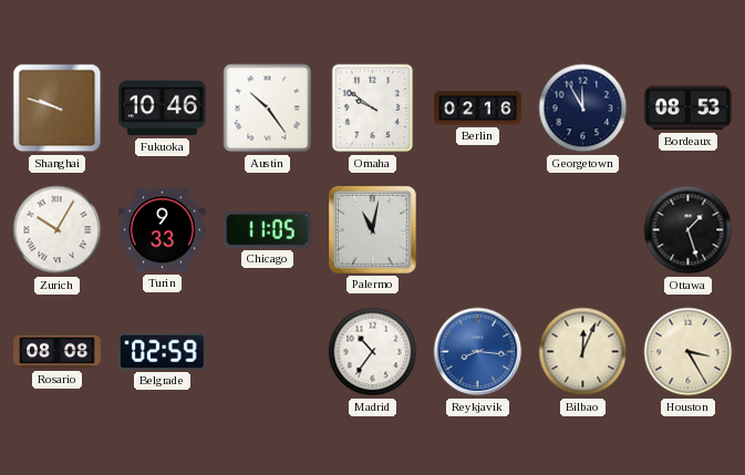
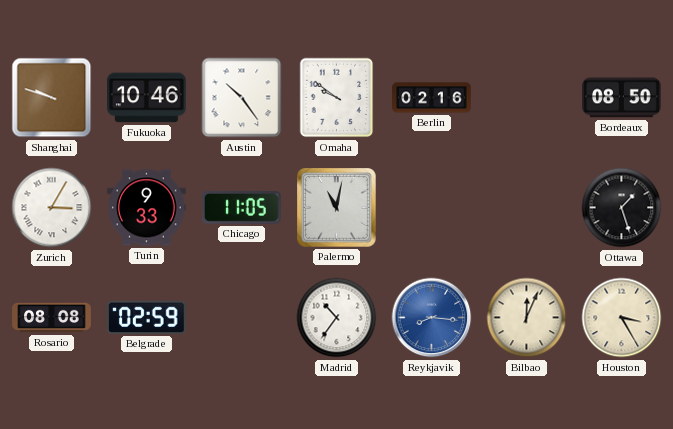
Georgetown: 11:55 -> none (583, 109)
Bordeaux: 08:53 -> 08:50 (622, 98)
Zurich: 10:05 -> 3:05 (52, 208)
